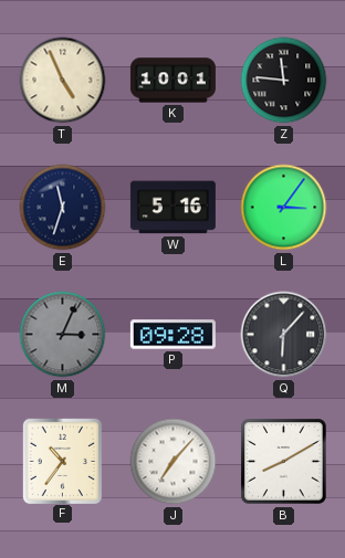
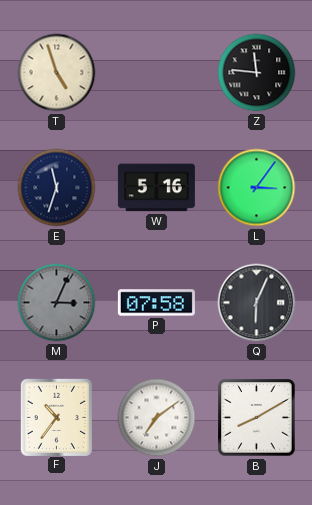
T: 4:56 -> 4:57 (57, 73)
K: 10:01 -> none (172, 81)
P: 09:28 -> 07:58 (156, 303)
Q: 6:07 -> 6:04 (257, 303)
J: 7:07 -> 7:09 (157, 418)
